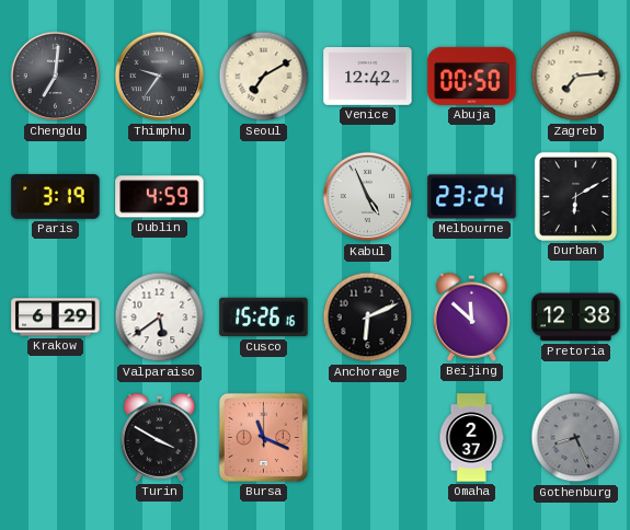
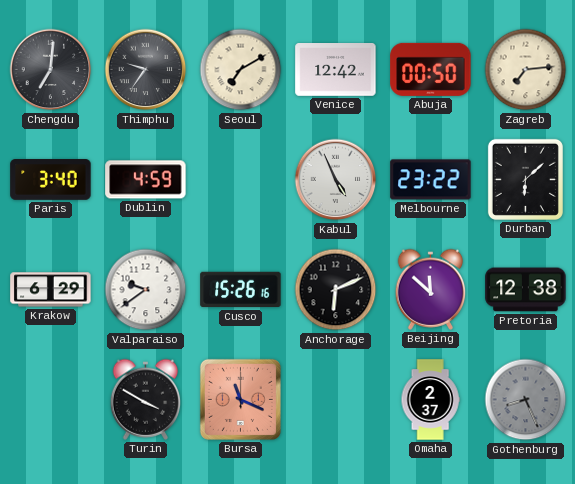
Paris: 3:19 -> 3:40 (51, 180)
Melbourne: 23:24 -> 23:22 (431, 180)
Durban: 6:10 -> 6:08 (525, 179)
Valparaiso: 5:39 -> 9:39 (146, 290)
